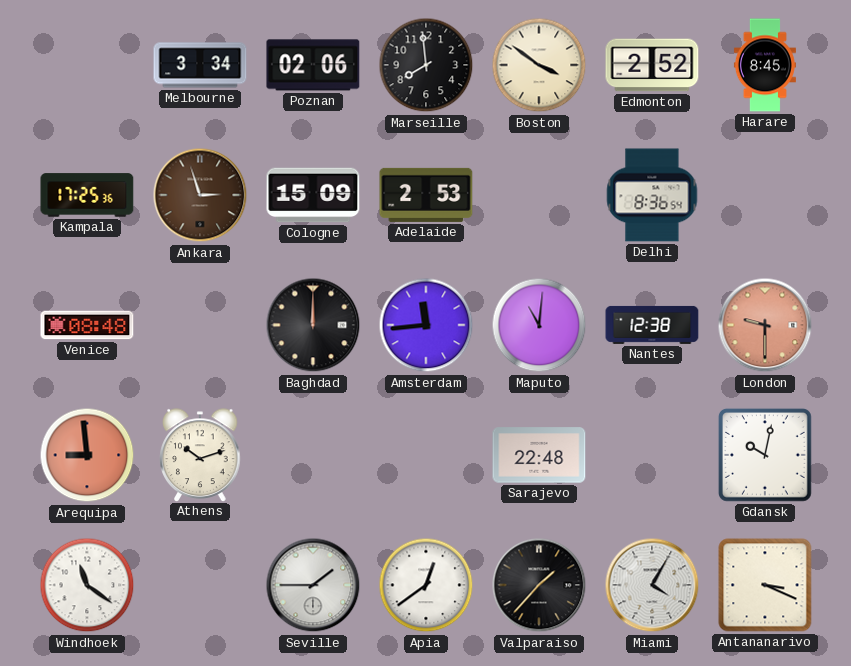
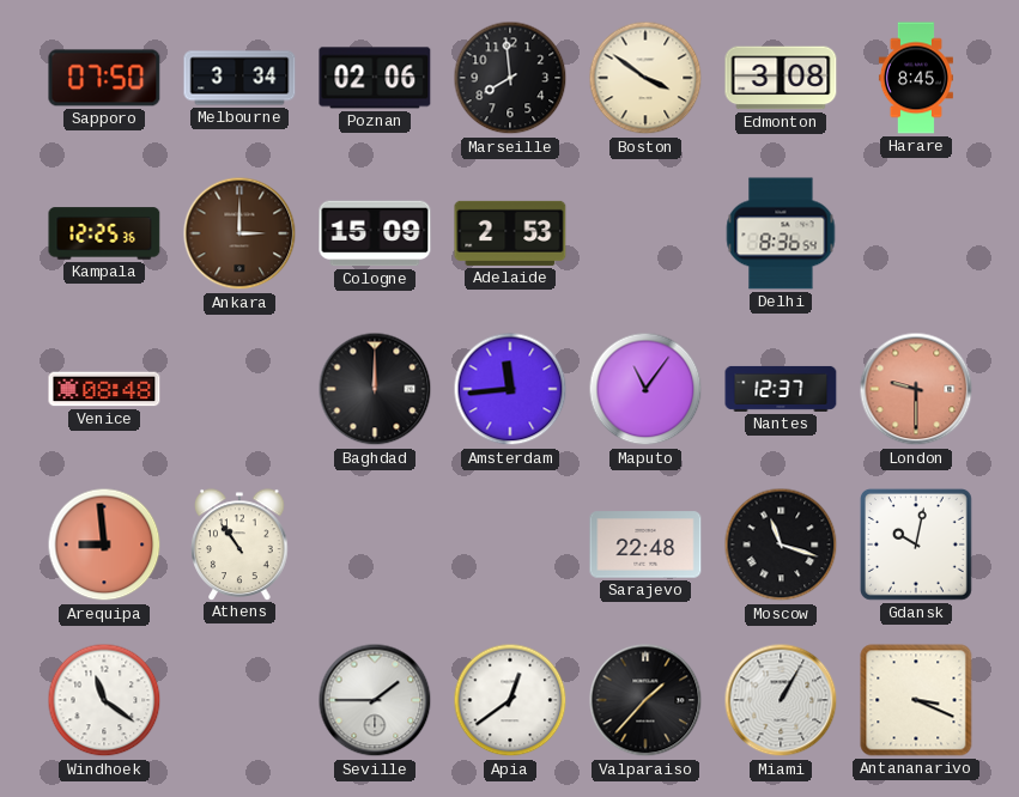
Sapporo: none -> 07:50 (104, 78)
Edmonton: 2:52 -> 3:08 (781, 78)
Kampala: 17:25 -> 12:25 (104, 233)
Ankara: 2:57 -> 3:00 (239, 233)
Maputo: 11:01 -> 11:06 (645, 389)
Nantes: 12:38 -> 12:37 (781, 389)
Athens: 10:12 -> 10:54 (239, 544)
Moscow: none -> 11:18 (781, 544)
Miami: 4:05 -> 1:05 (781, 700)
